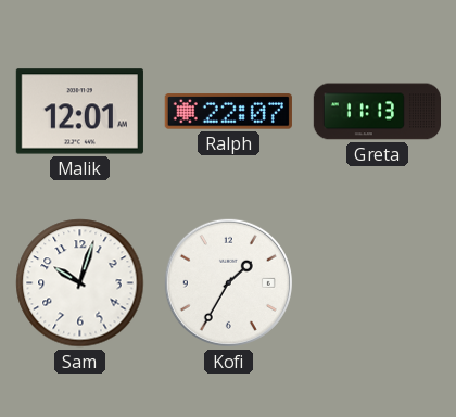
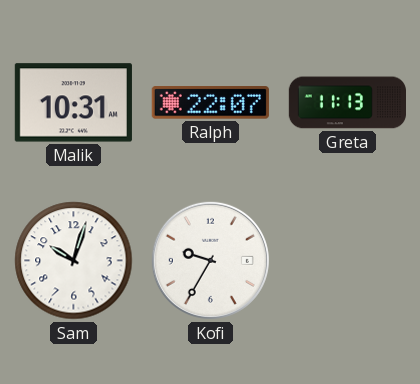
Malik: 12:01 -> 10:31 (73, 103)
Kofi: 1:35 -> 9:35 (210, 260)
